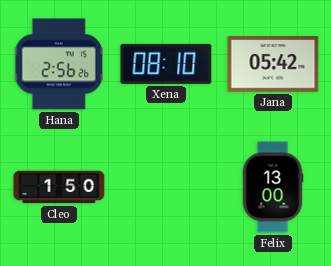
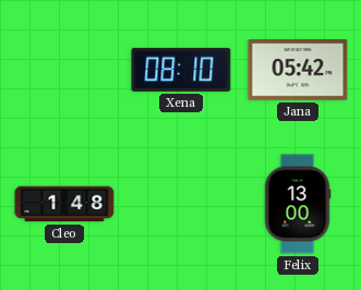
Hana: 2:56 -> none (59, 64)
Cleo: 1:50 -> 1:48 (64, 204)
